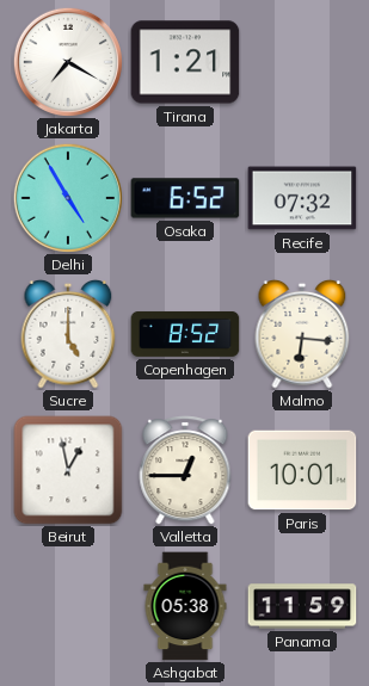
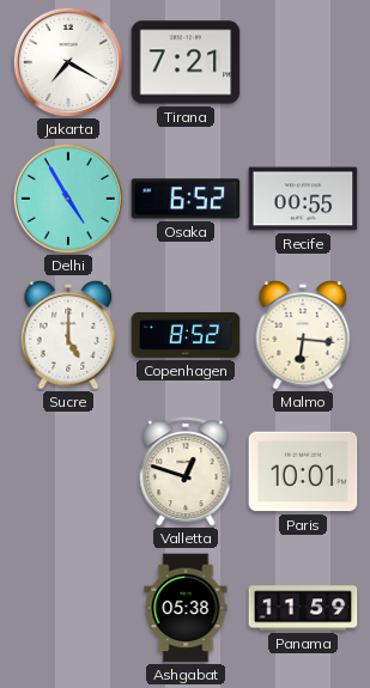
Tirana: 1:21 -> 7:21 (186, 62)
Recife: 07:32 -> 00:55 (303, 199)
Beirut: 12:58 -> none (68, 470)
Valletta: 12:45 -> 12:48 (186, 471)
